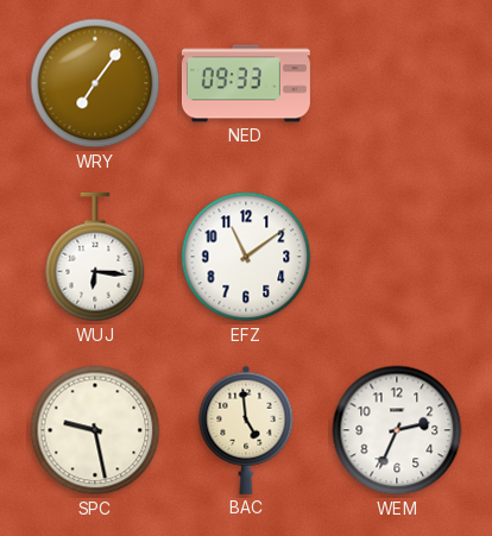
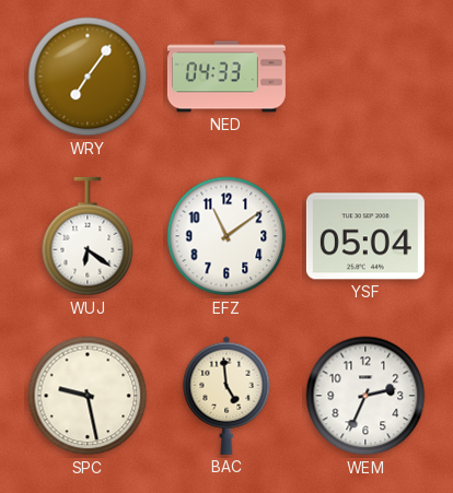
NED: 09:33 -> 04:33 (226, 77)
WUJ: 6:16 -> 6:21 (88, 236)
YSF: none -> 05:04 (365, 236)
